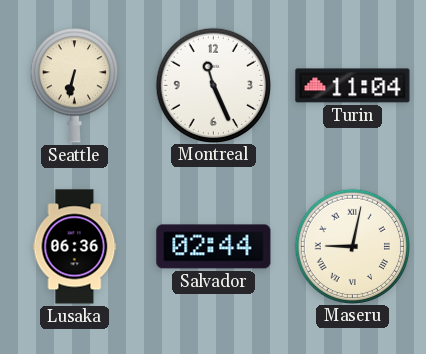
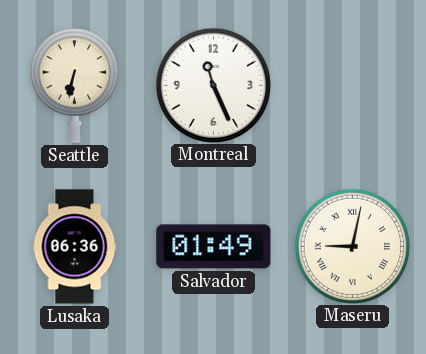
Turin: 11:04 -> none (353, 86)
Salvador: 02:44 -> 01:49 (214, 247)
